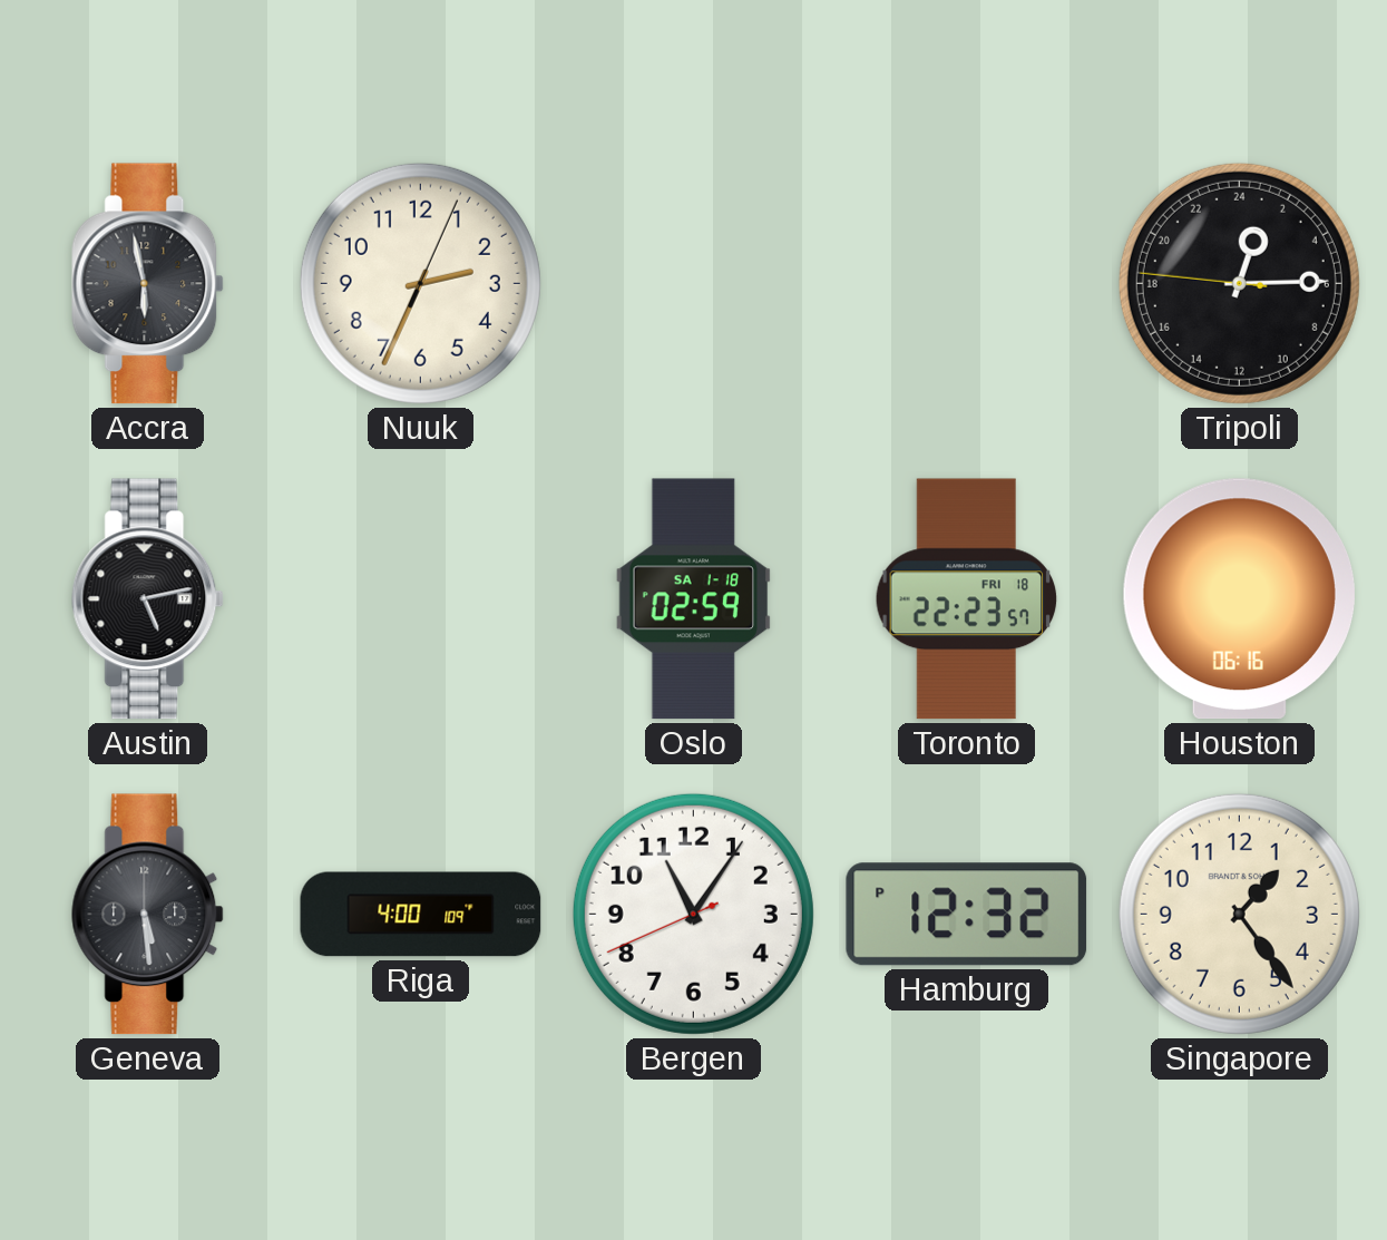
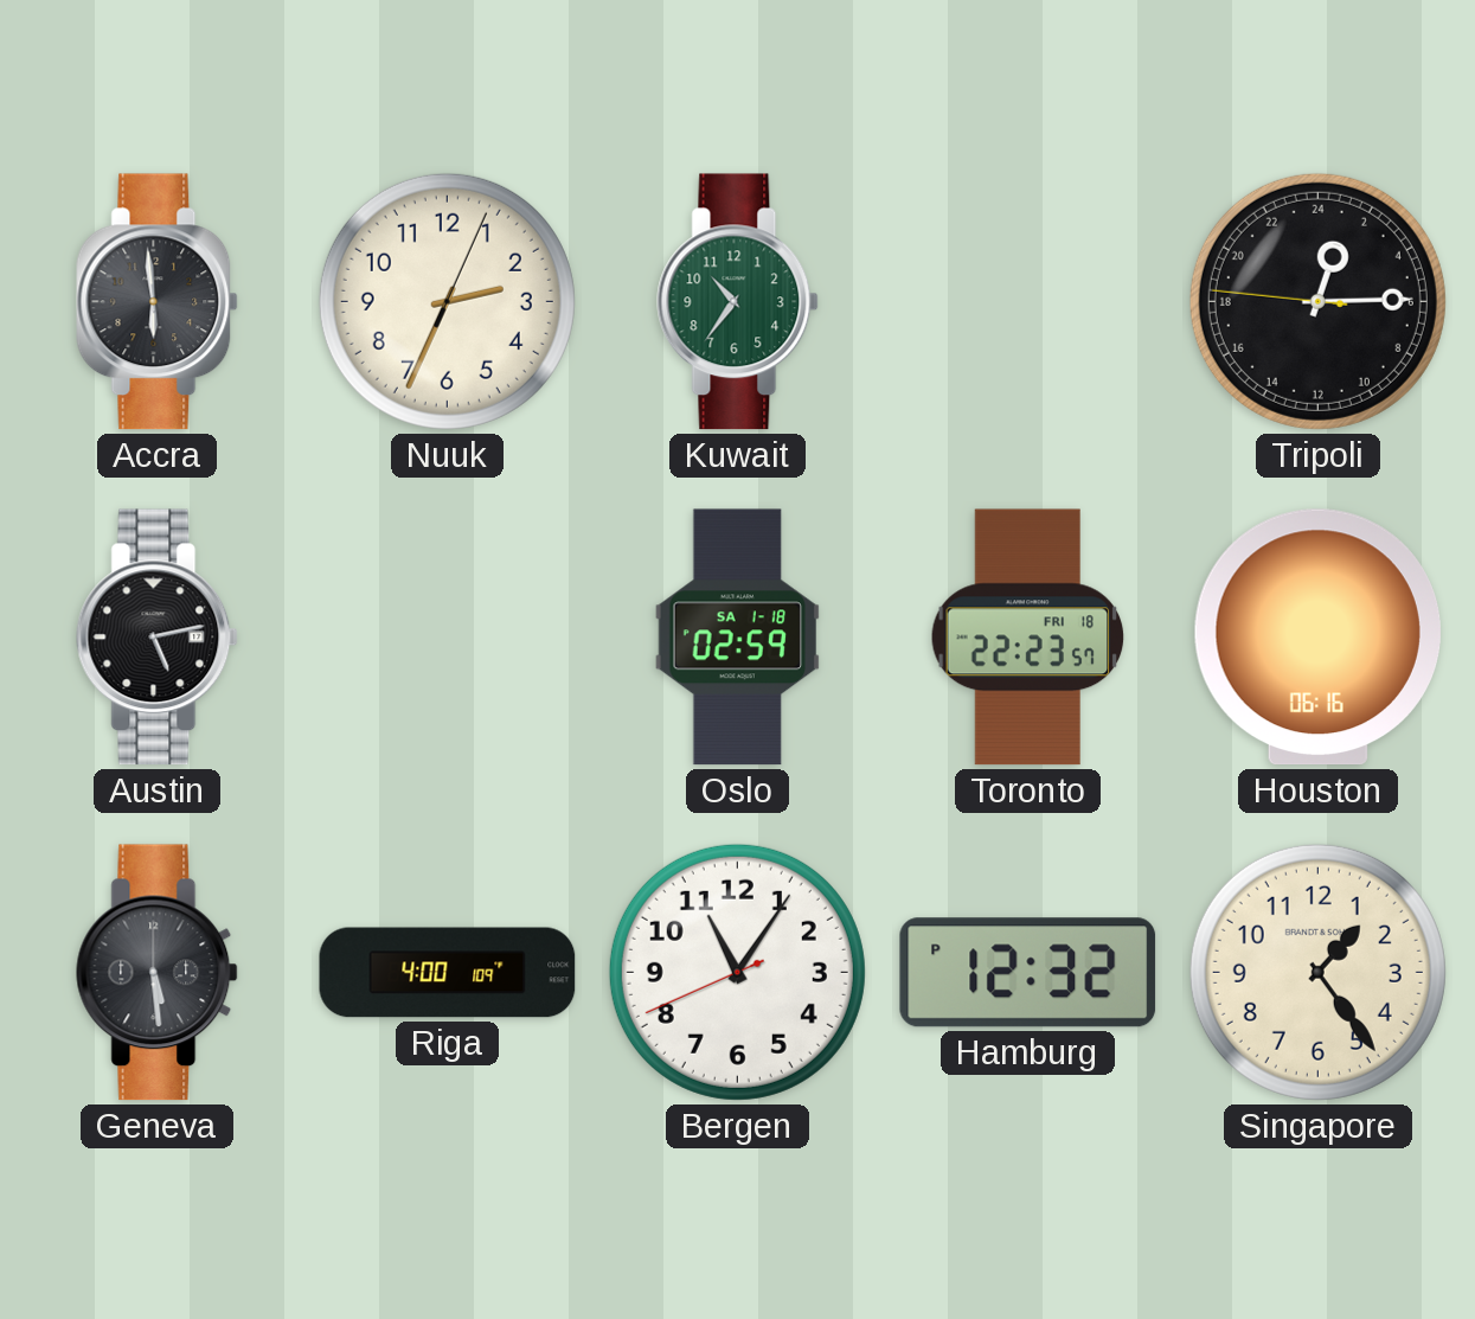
Accra: 5:58 -> 5:59 (158, 302)
Kuwait: none -> 10:36 (738, 302)
